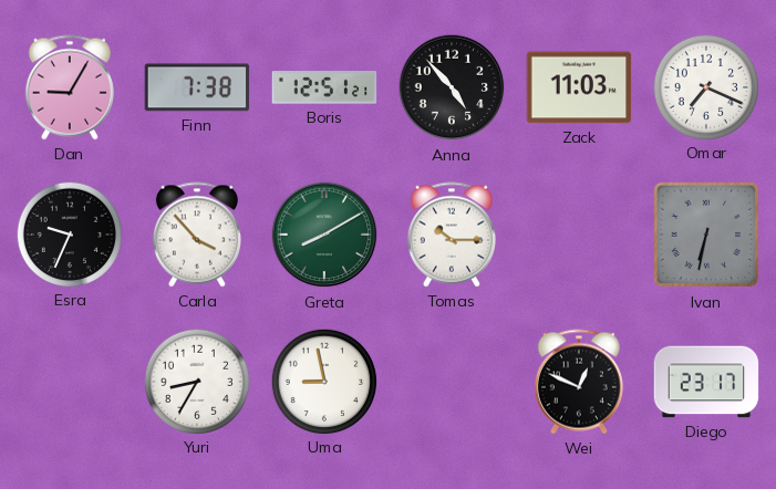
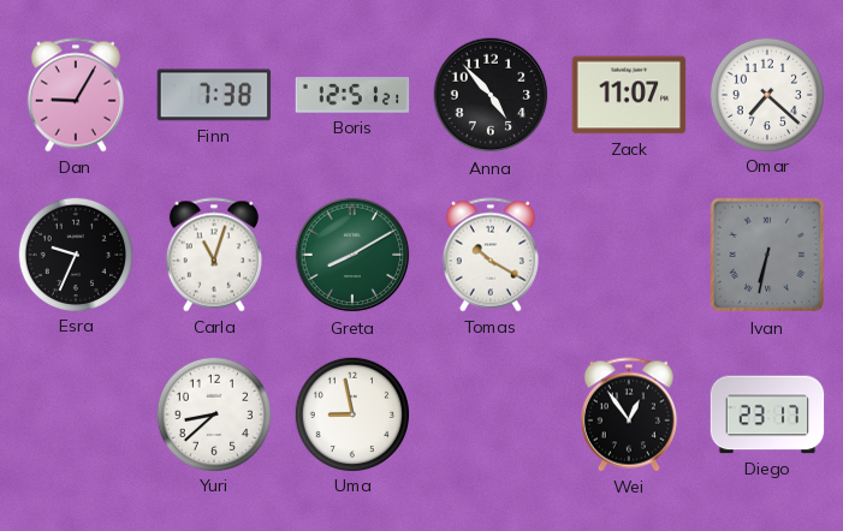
Zack: 11:03 -> 11:07 (629, 95)
Omar: 7:19 -> 7:22 (766, 94)
Carla: 3:53 -> 11:03 (214, 255)
Tomas: 10:15 -> 10:20 (491, 255)
Yuri: 8:35 -> 8:38 (213, 413)
Wei: 12:49 -> 12:54 (629, 414)
